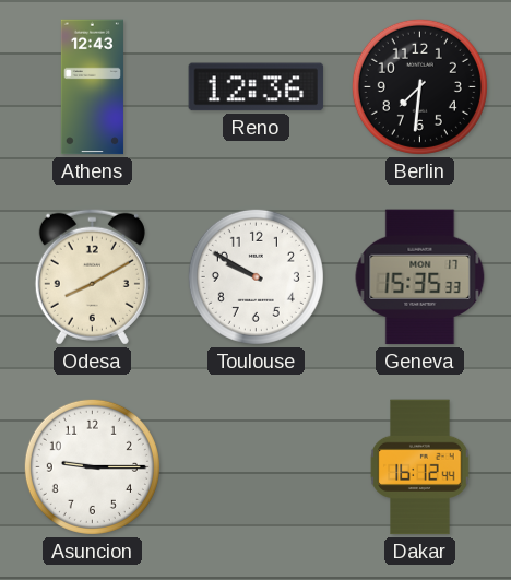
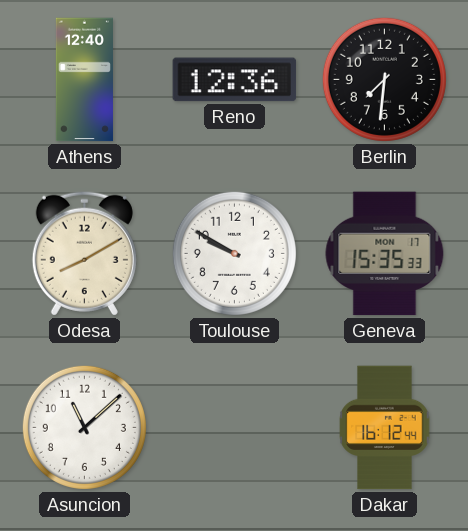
Athens: 12:43 -> 12:40 (84, 80)
Asuncion: 9:15 -> 11:08 (84, 427)
